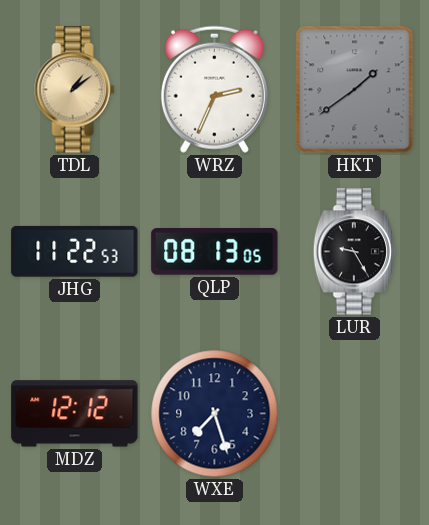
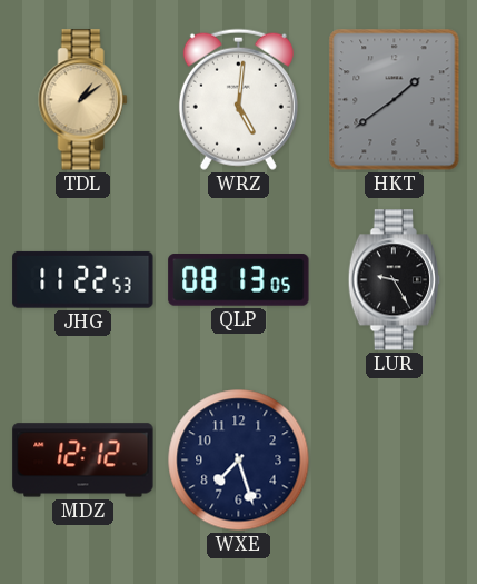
WRZ: 2:34 -> 5:01 (238, 99)
